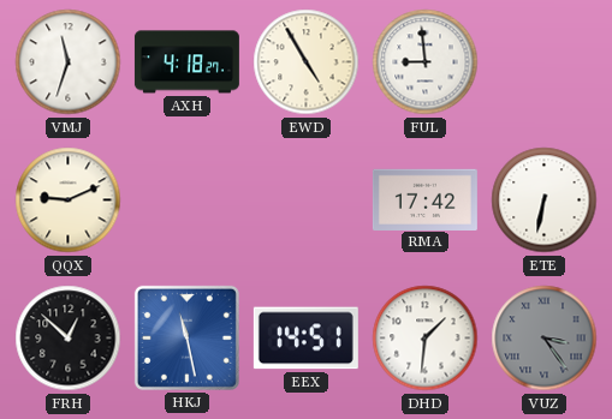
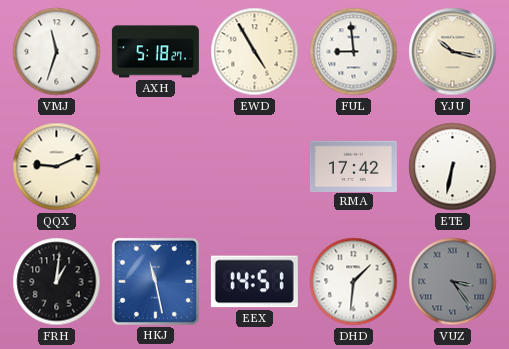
AXH: 4:18 -> 5:18 (155, 52)
YJU: none -> 10:17 (453, 52)
FRH: 12:52 -> 1:01 (57, 282)
